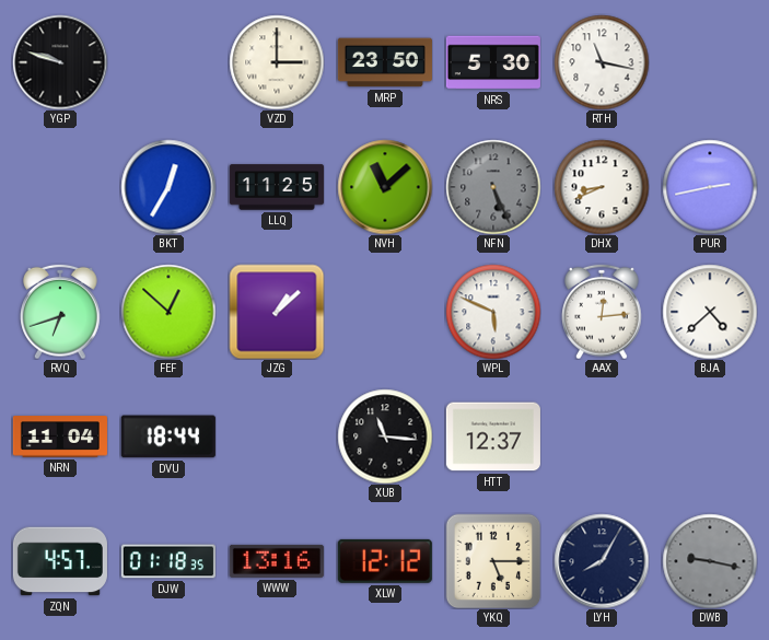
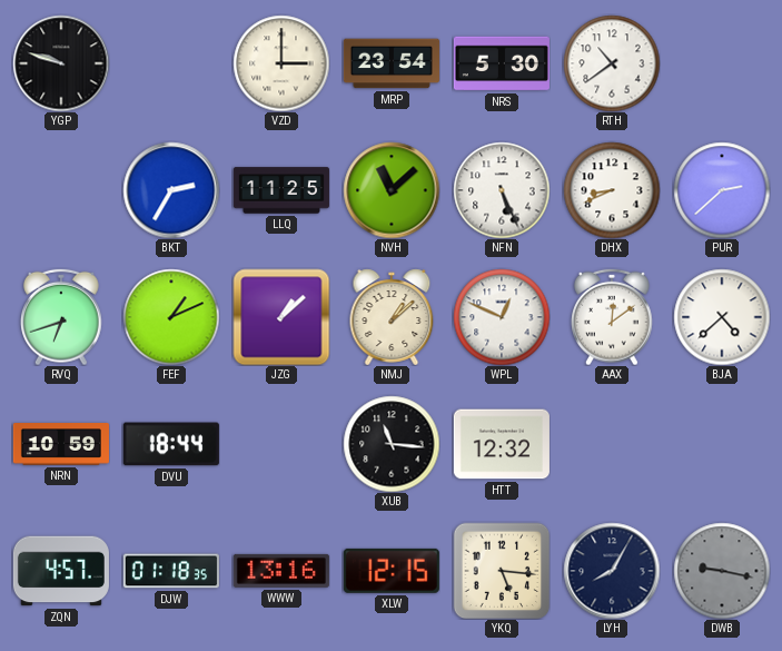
MRP: 23:50 -> 23:54 (392, 63)
RTH: 11:17 -> 10:39 (612, 63)
BKT: 12:35 -> 2:35 (171, 190)
NFN dial: grey -> white (502, 190)
PUR: 2:43 -> 2:38 (722, 190)
FEF: 12:52 -> 1:11 (171, 317)
NMJ: none -> 1:08 (392, 317)
WPL: 5:49 -> 12:49 (502, 317)
AAX: 12:14 -> 12:09 (612, 317)
NRN: 11:04 -> 10:59 (61, 445)
HTT: 12:37 -> 12:32 (502, 444)
XLW: 12:12 -> 12:15 (392, 571)
YKQ: 5:15 -> 5:16 (502, 571)
